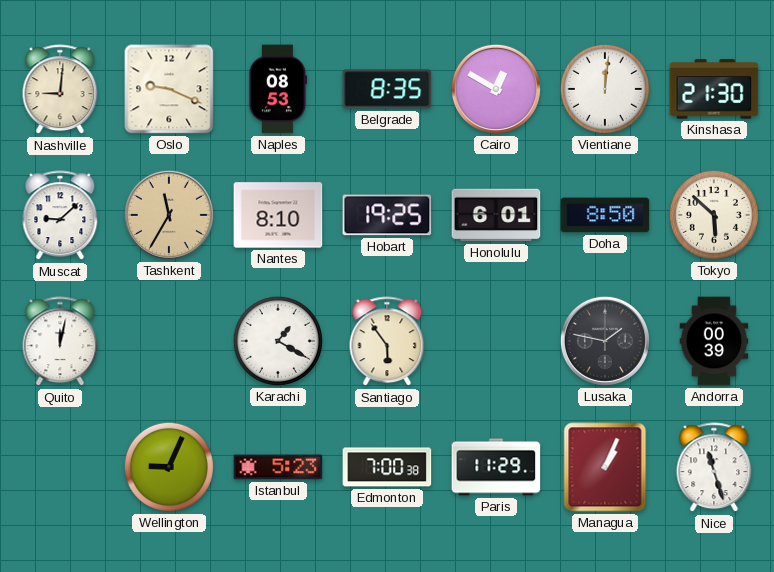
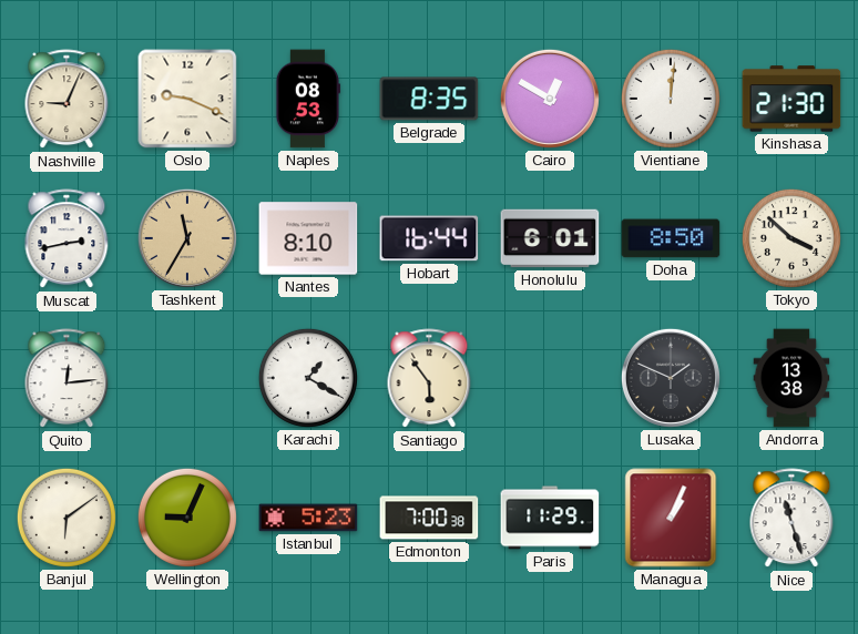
Nashville: 9:01 -> 9:04 (67, 100)
Muscat: 9:08 -> 2:43 (67, 239)
Hobart: 19:25 -> 16:44 (429, 238)
Tokyo: 5:52 -> 3:52 (791, 238)
Quito: 12:02 -> 12:14 (67, 379)
Lusaka: 1:47 -> 1:49 (671, 378)
Andorra: 00:39 -> 13:38 (791, 378)
Banjul: none -> 6:09 (67, 518)
